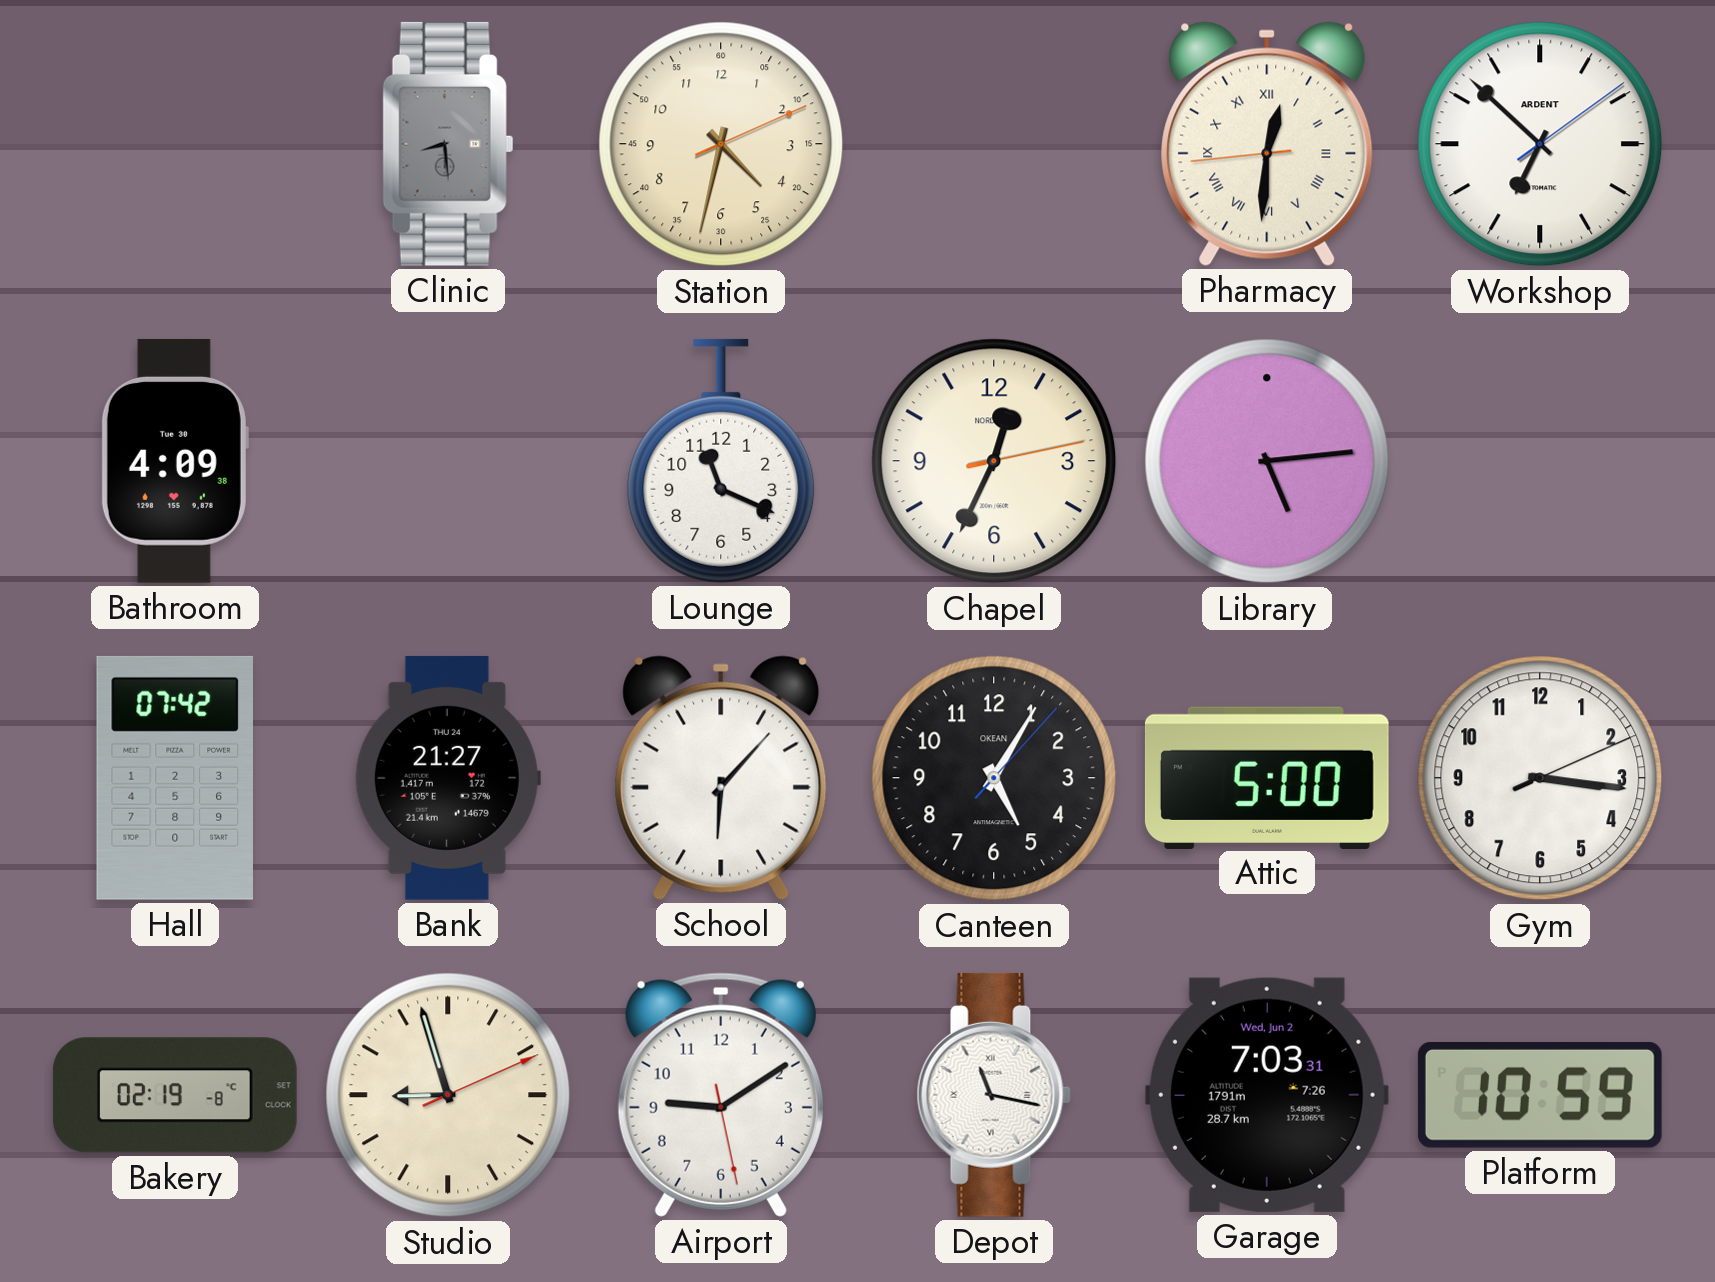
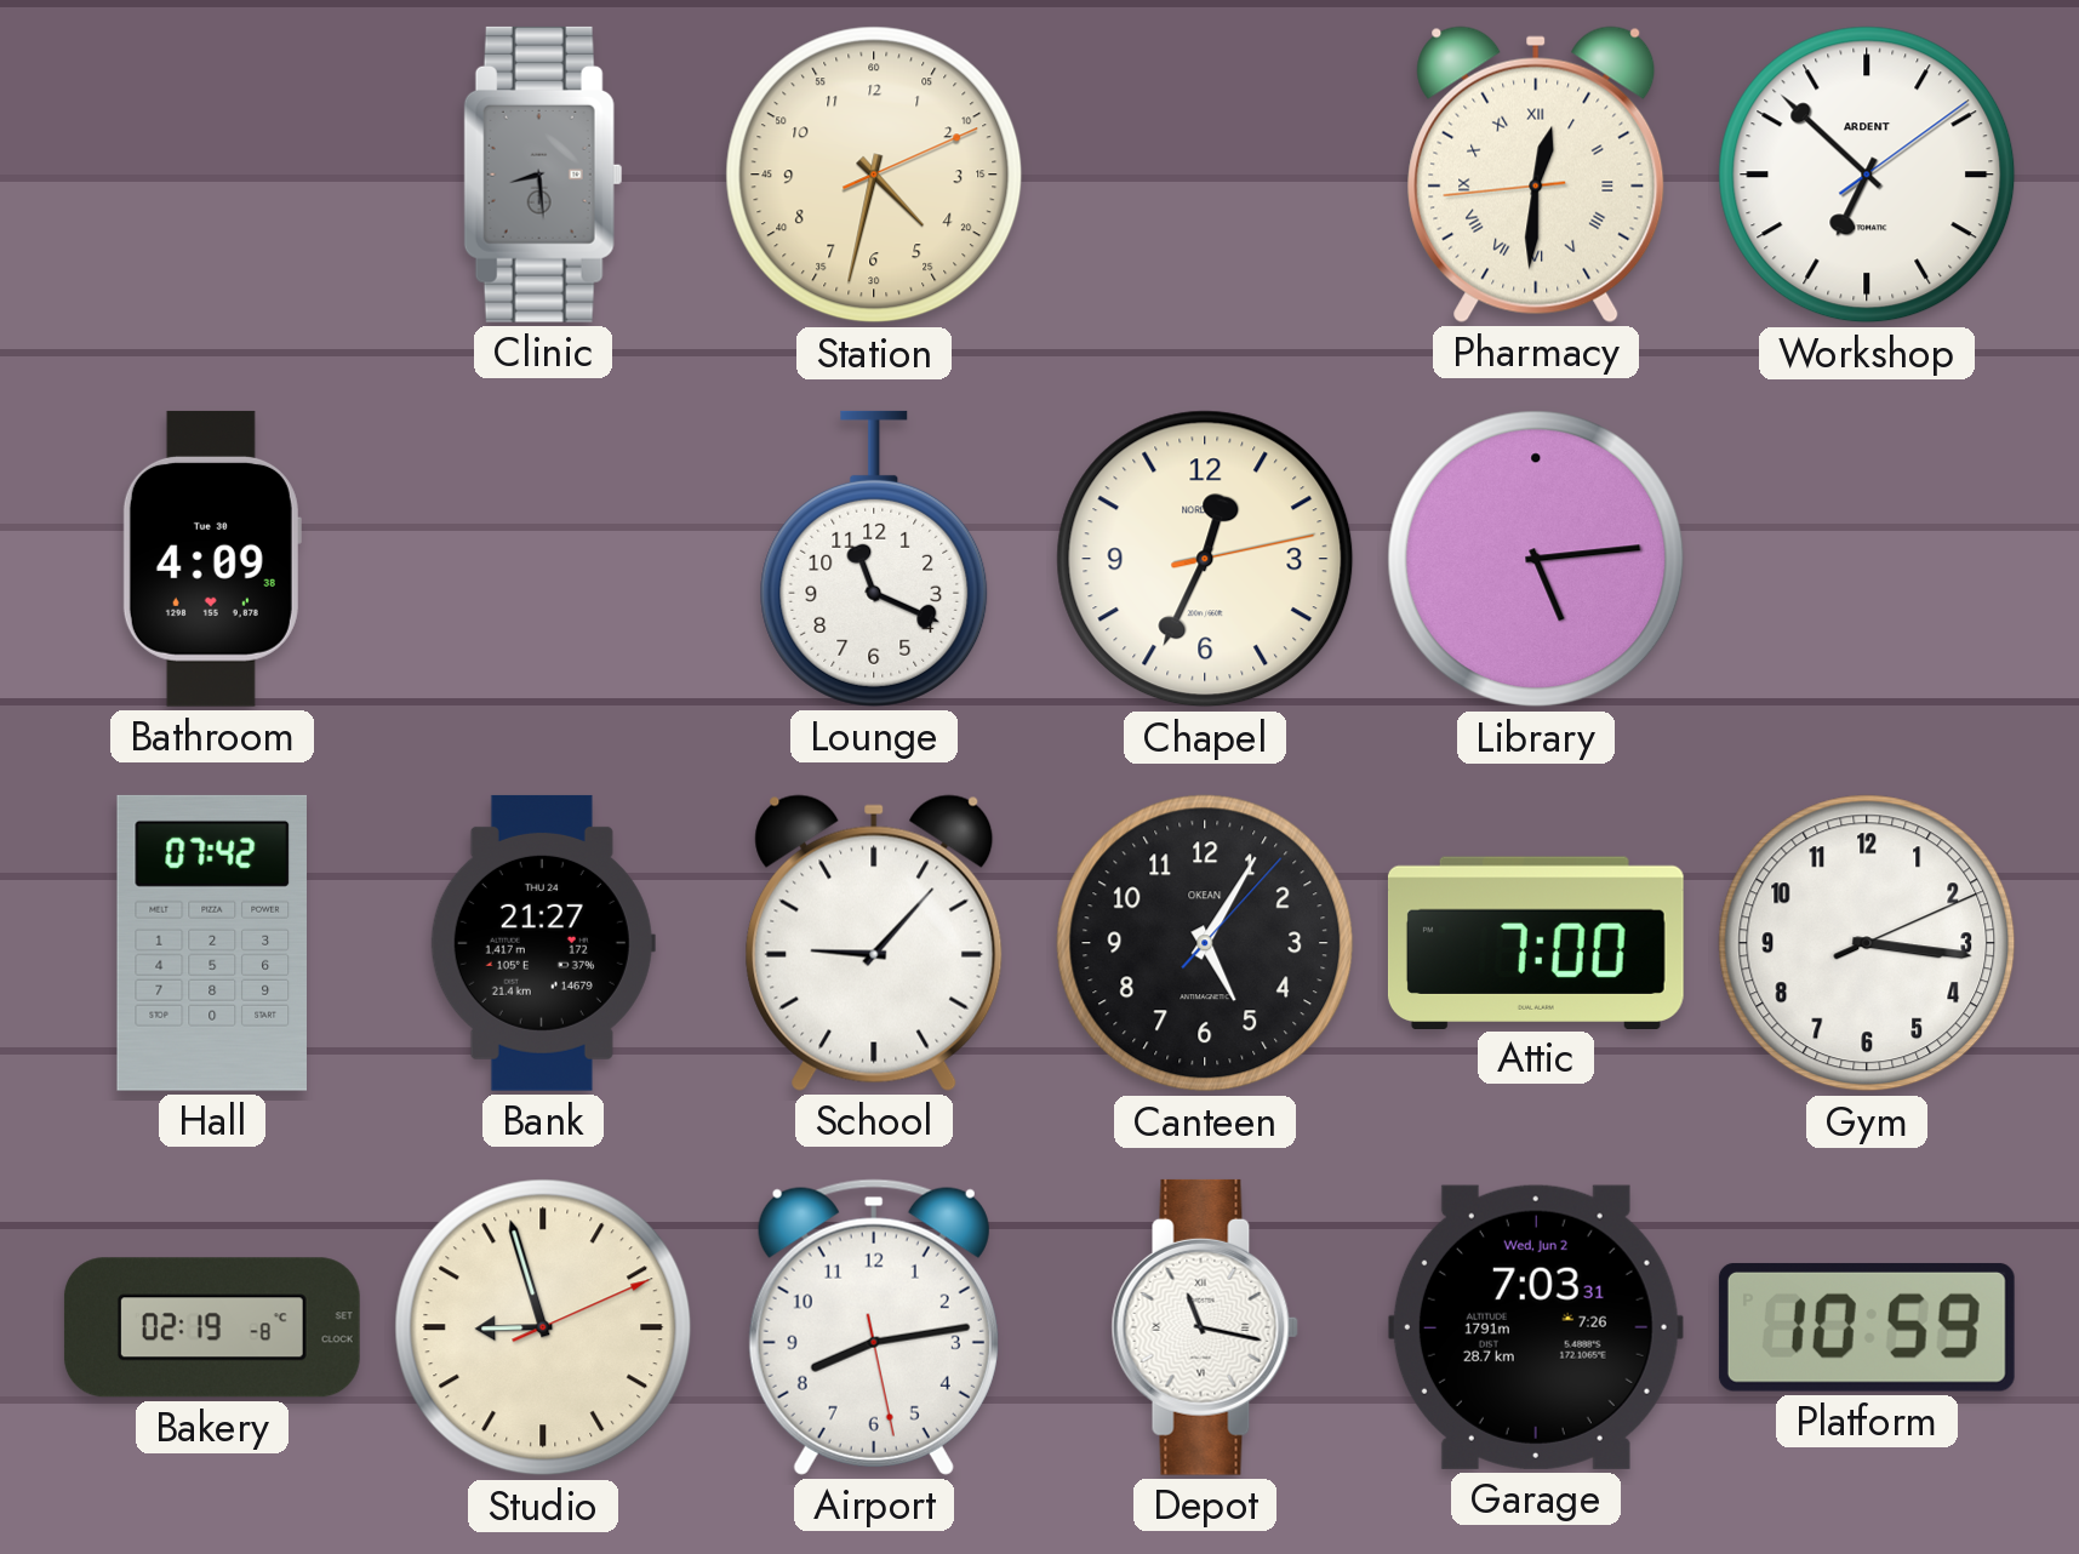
School: 6:07 -> 9:07 (874, 943)
Attic: 5:00 -> 7:00 (1536, 942)
Airport: 9:09 -> 8:13 (874, 1327)
